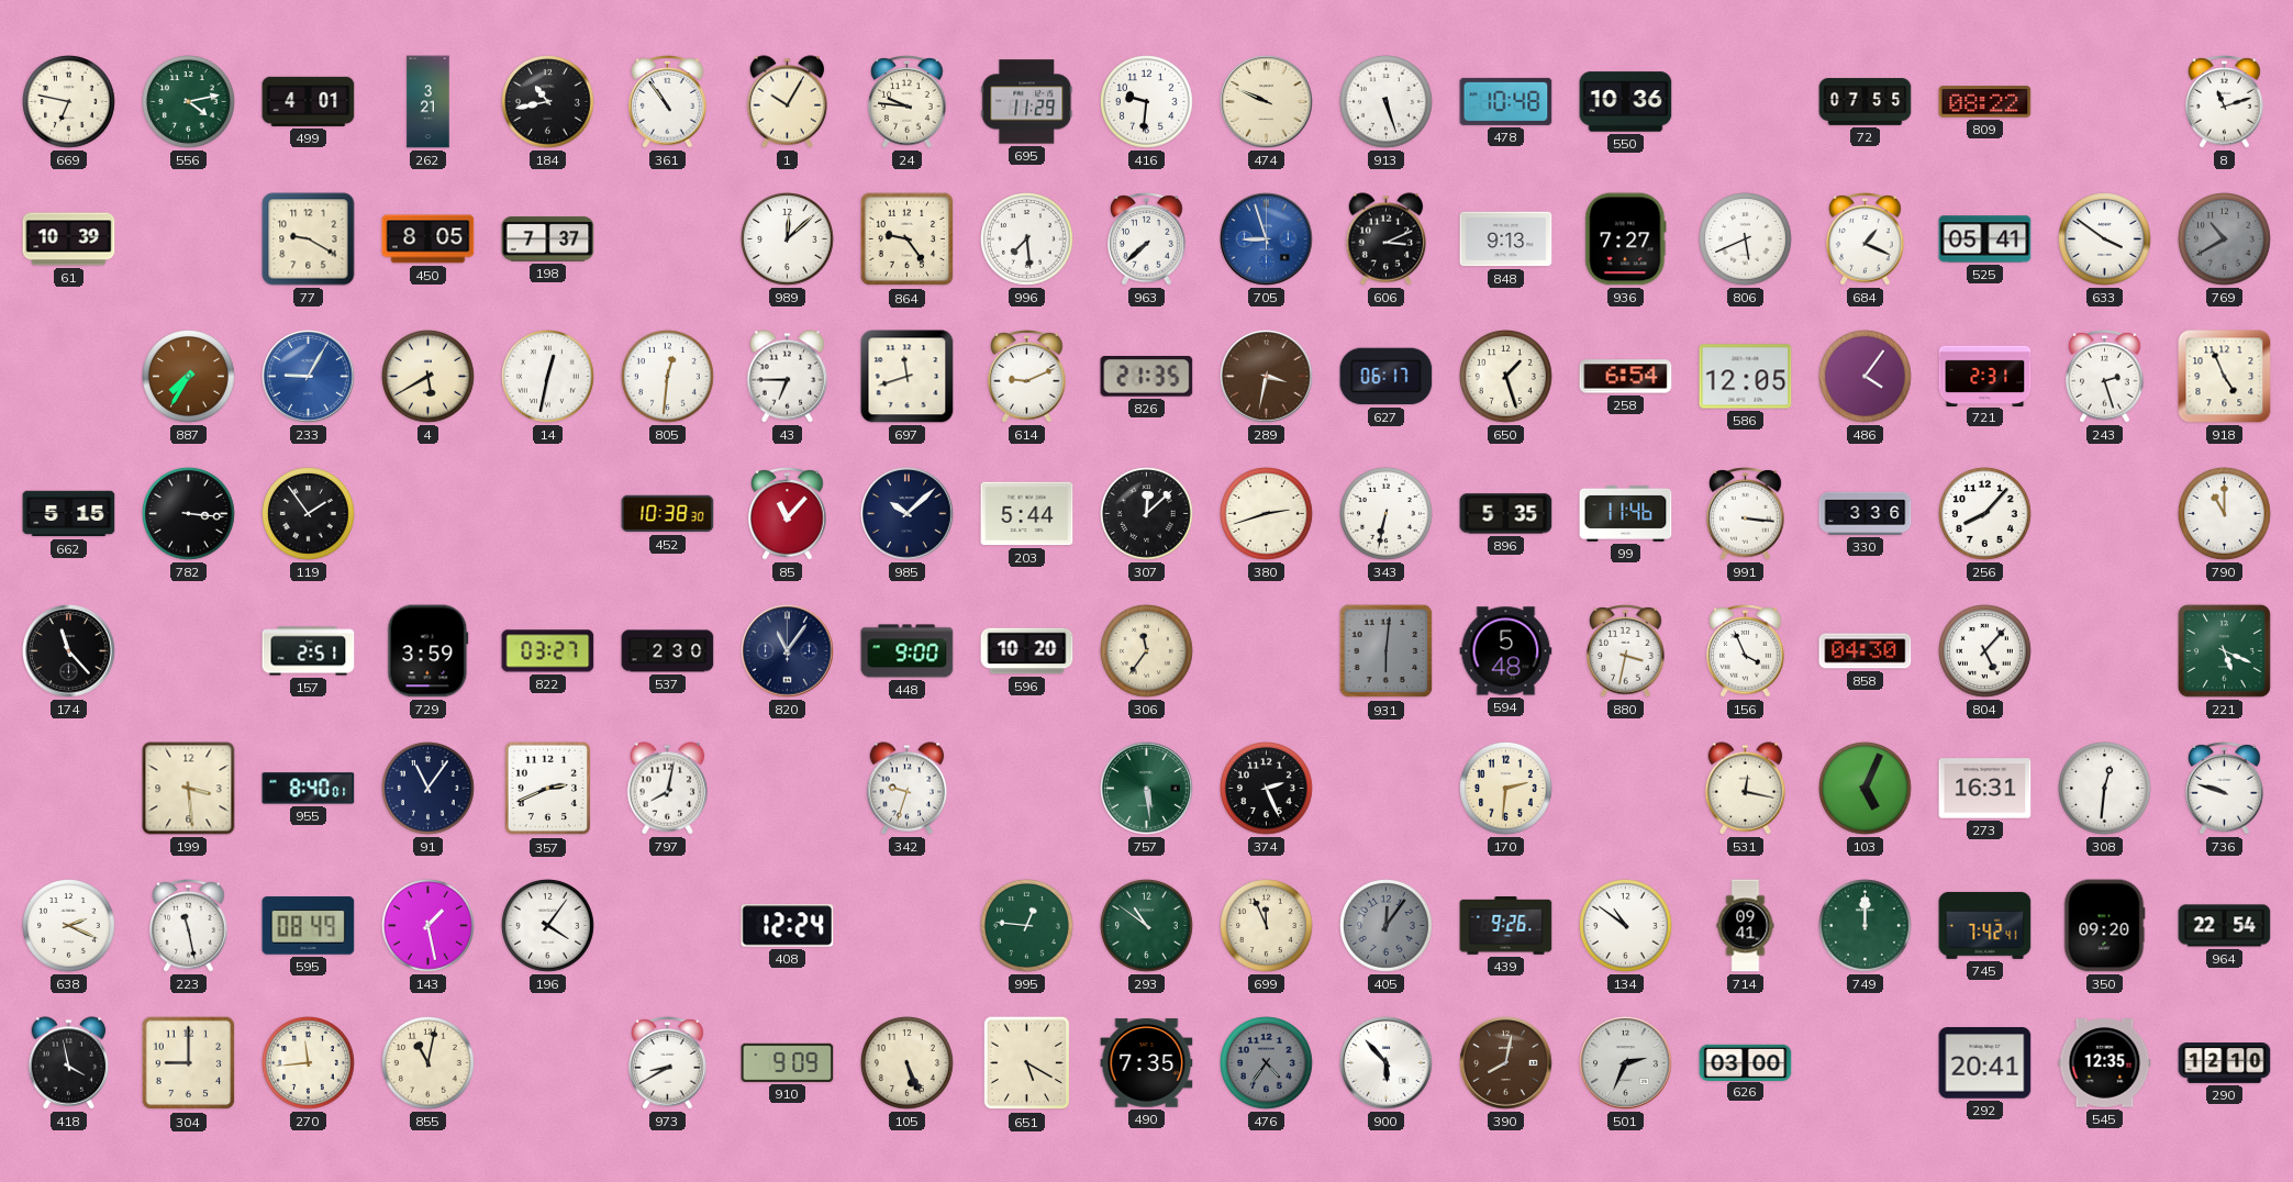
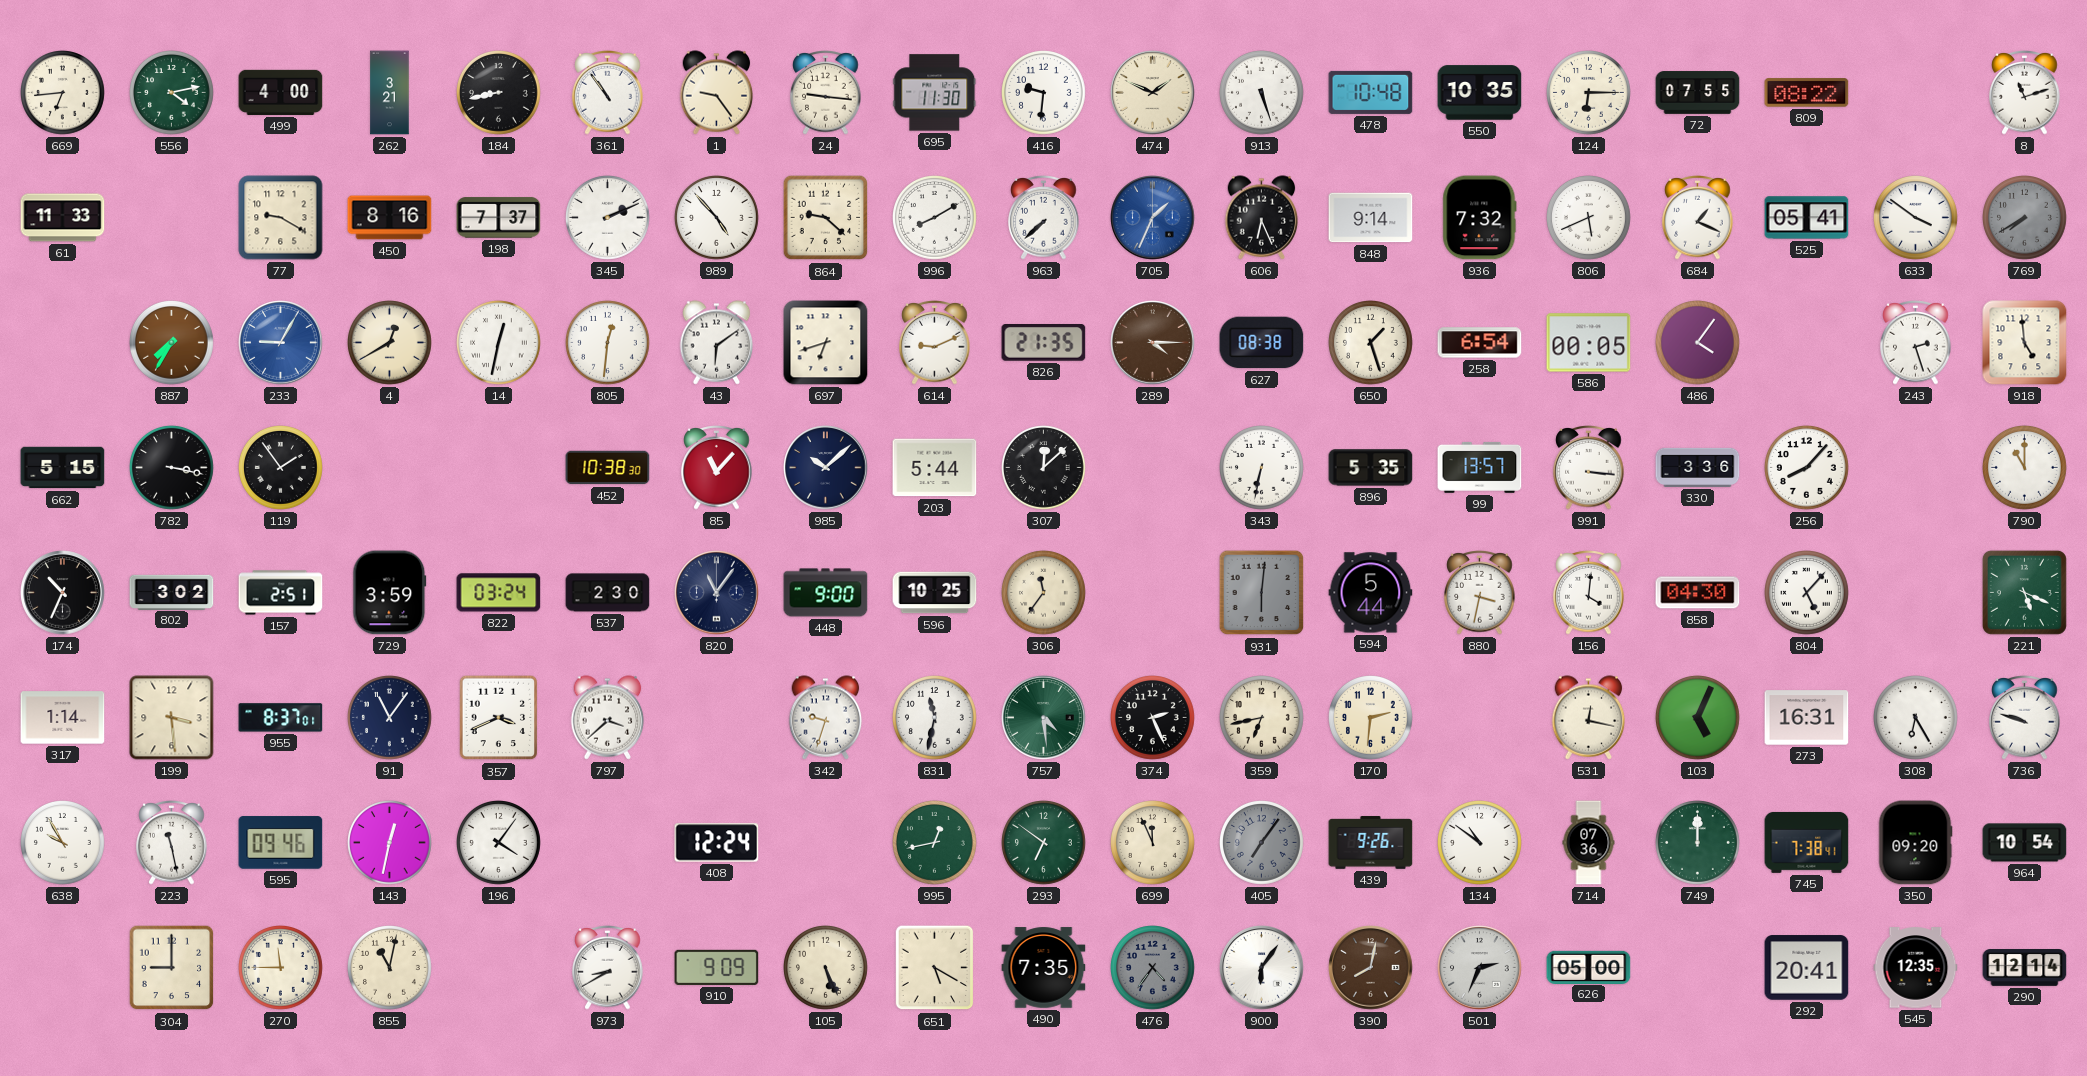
669: 6:47 -> 6:44 (63, 93)
499: 4:01 -> 4:00 (281, 92)
184: 10:43 -> 8:43 (499, 93)
1: 10:05 -> 9:24 (717, 93)
24: 9:46 -> 9:16 (826, 93)
695: 11:29 -> 11:30 (935, 93)
474: 9:49 -> 1:49 (1153, 93)
550: 10:36 -> 10:35 (1480, 93)
124: none -> 6:15 (1589, 93)
61: 10:39 -> 11:33 (63, 218)
450: 8:05 -> 8:16 (390, 218)
345: none -> 2:11 (608, 218)
989: 12:08 -> 4:53 (717, 218)
864: 9:24 -> 9:22 (826, 218)
996: 7:29 -> 8:10 (935, 218)
705: 8:57 -> 1:34 (1153, 218)
606: 3:11 -> 6:26 (1262, 218)
848: 9:13 -> 9:14 (1371, 218)
936: 7:27 -> 7:32 (1480, 218)
769: 10:40 -> 7:40 (2025, 218)
4: 5:40 -> 12:40 (390, 343)
43: 6:45 -> 6:09 (717, 343)
697: 11:42 -> 6:42 (826, 343)
289: 3:32 -> 4:15 (1153, 343)
627: 06:17 -> 08:38 (1262, 343)
586: 12:05 -> 00:05 (1589, 343)
721: 2:31 -> none (1985, 376)
918: 4:56 -> 4:59 (2025, 343)
782: 3:16 -> 3:17 (172, 468)
380: 2:42 -> none (1267, 514)
99: 11:46 -> 13:57 (1480, 467)
174: 11:23 -> 10:34 (63, 593)
802: none -> 3:02 (172, 592)
822: 03:27 -> 03:24 (499, 593)
596: 10:20 -> 10:25 (935, 593)
594: 5:48 -> 5:44 (1371, 593)
156: 3:56 -> 4:01 (1589, 593)
317: none -> 1:14 (63, 718)
955: 8:40 -> 8:37 (281, 718)
357: 2:41 -> 3:41 (499, 718)
797: 8:02 -> 3:38 (608, 718)
831: none -> 11:32 (935, 718)
757: 5:29 -> 4:29 (1044, 718)
359: none -> 6:43 (1262, 718)
308: 12:31 -> 6:25 (1916, 718)
638: 2:19 -> 9:55 (63, 843)
595: 08:49 -> 09:46 (281, 843)
143: 1:28 -> 12:32 (390, 843)
995: 12:46 -> 12:43 (935, 843)
293: 10:51 -> 6:51 (1044, 843)
405: 12:06 -> 7:06 (1262, 843)
714: 09:41 -> 07:36 (1589, 843)
745: 7:42 -> 7:38 (1807, 842)
964: 22:54 -> 10:54 (2025, 843)
418: 3:58 -> none (69, 1063)
270: 11:44 -> 11:45 (281, 968)
900: 5:53 -> 6:06 (1262, 968)
626: 03:00 -> 05:00 (1589, 967)
290: 12:10 -> 12:14 (2025, 968)
